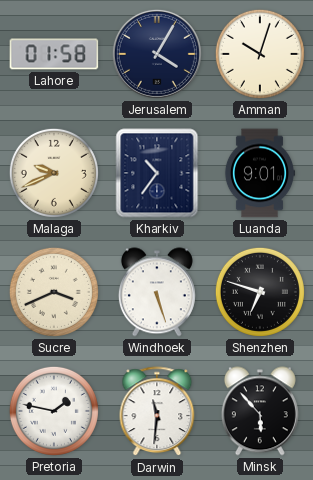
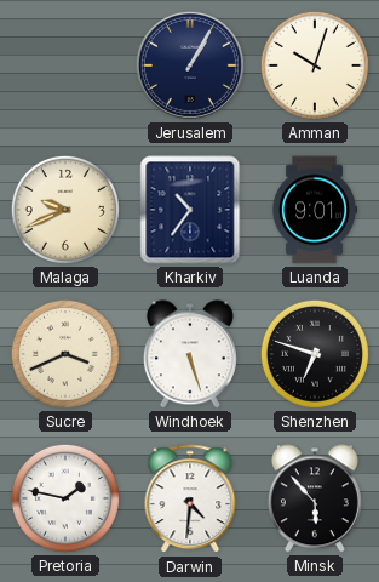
Lahore: 01:58 -> none (54, 54)
Jerusalem: 4:05 -> 1:05 (190, 65)
Darwin: 11:31 -> 4:31 (190, 500)
